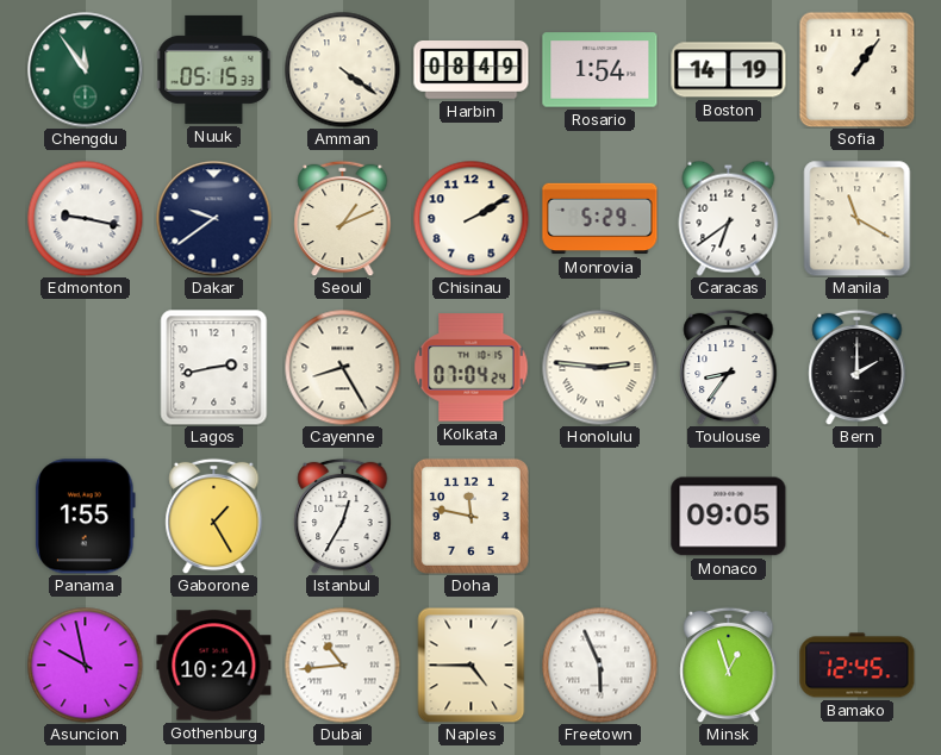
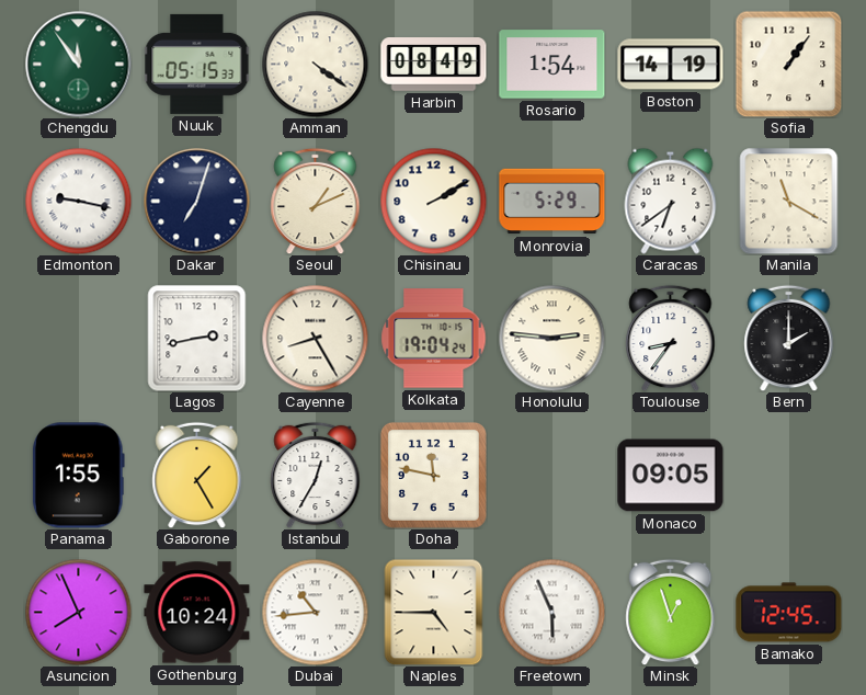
Dakar: 9:39 -> 7:03 (197, 202)
Kolkata: 07:04 -> 19:04 (434, 339)
Asuncion: 9:58 -> 7:56 (78, 612)
